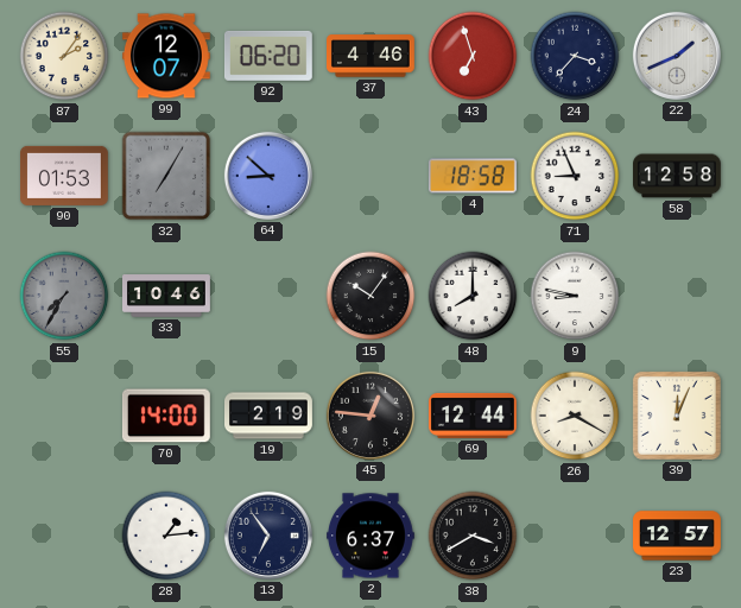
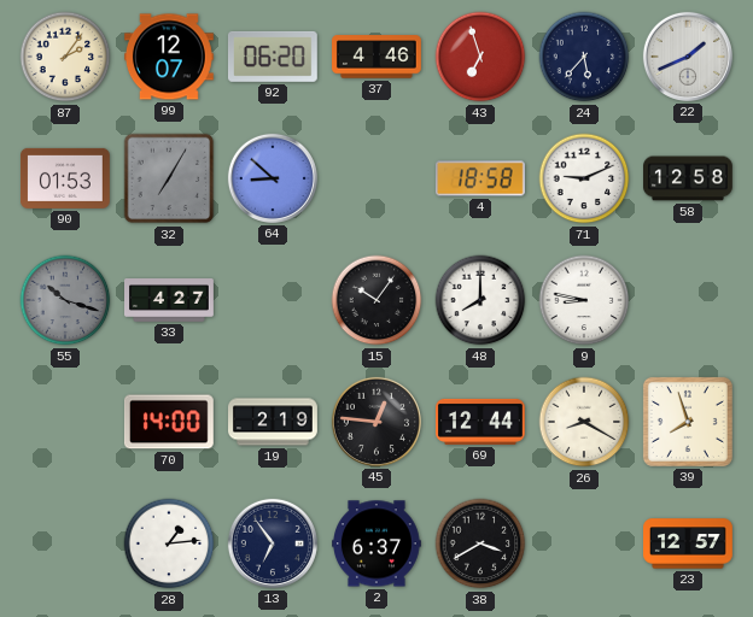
24: 3:37 -> 5:37 (584, 57)
71: 8:56 -> 9:11 (584, 178)
55: 7:35 -> 10:18 (65, 300)
33: 10:46 -> 4:27 (170, 300)
39: 12:04 -> 7:57 (688, 422)
